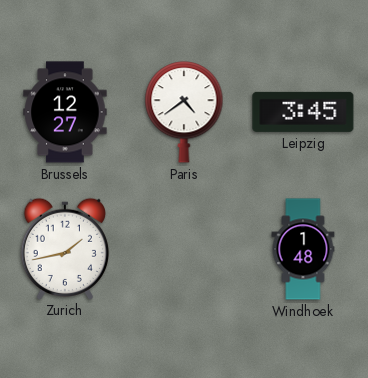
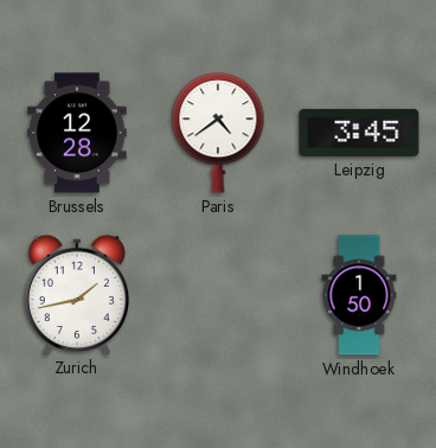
Brussels: 12:27 -> 12:28 (77, 133)
Windhoek: 1:48 -> 1:50 (359, 295)
